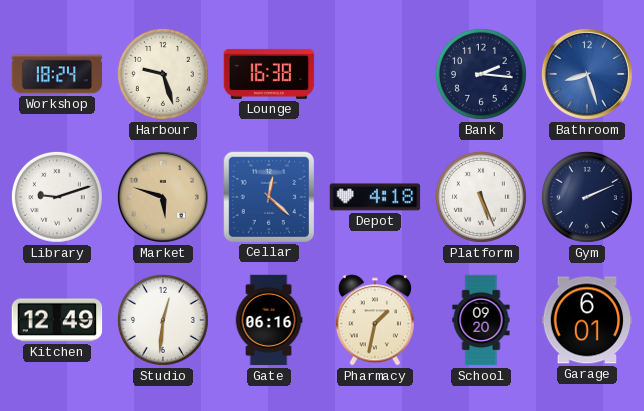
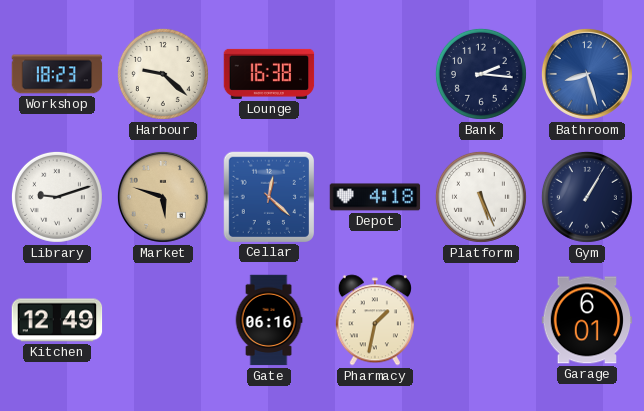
Workshop: 18:24 -> 18:23 (57, 74)
Harbour: 9:27 -> 9:22 (163, 74)
Gym: 2:11 -> 1:05 (587, 197)
Studio: 12:31 -> none (163, 320)
School: 09:20 -> none (481, 320)
